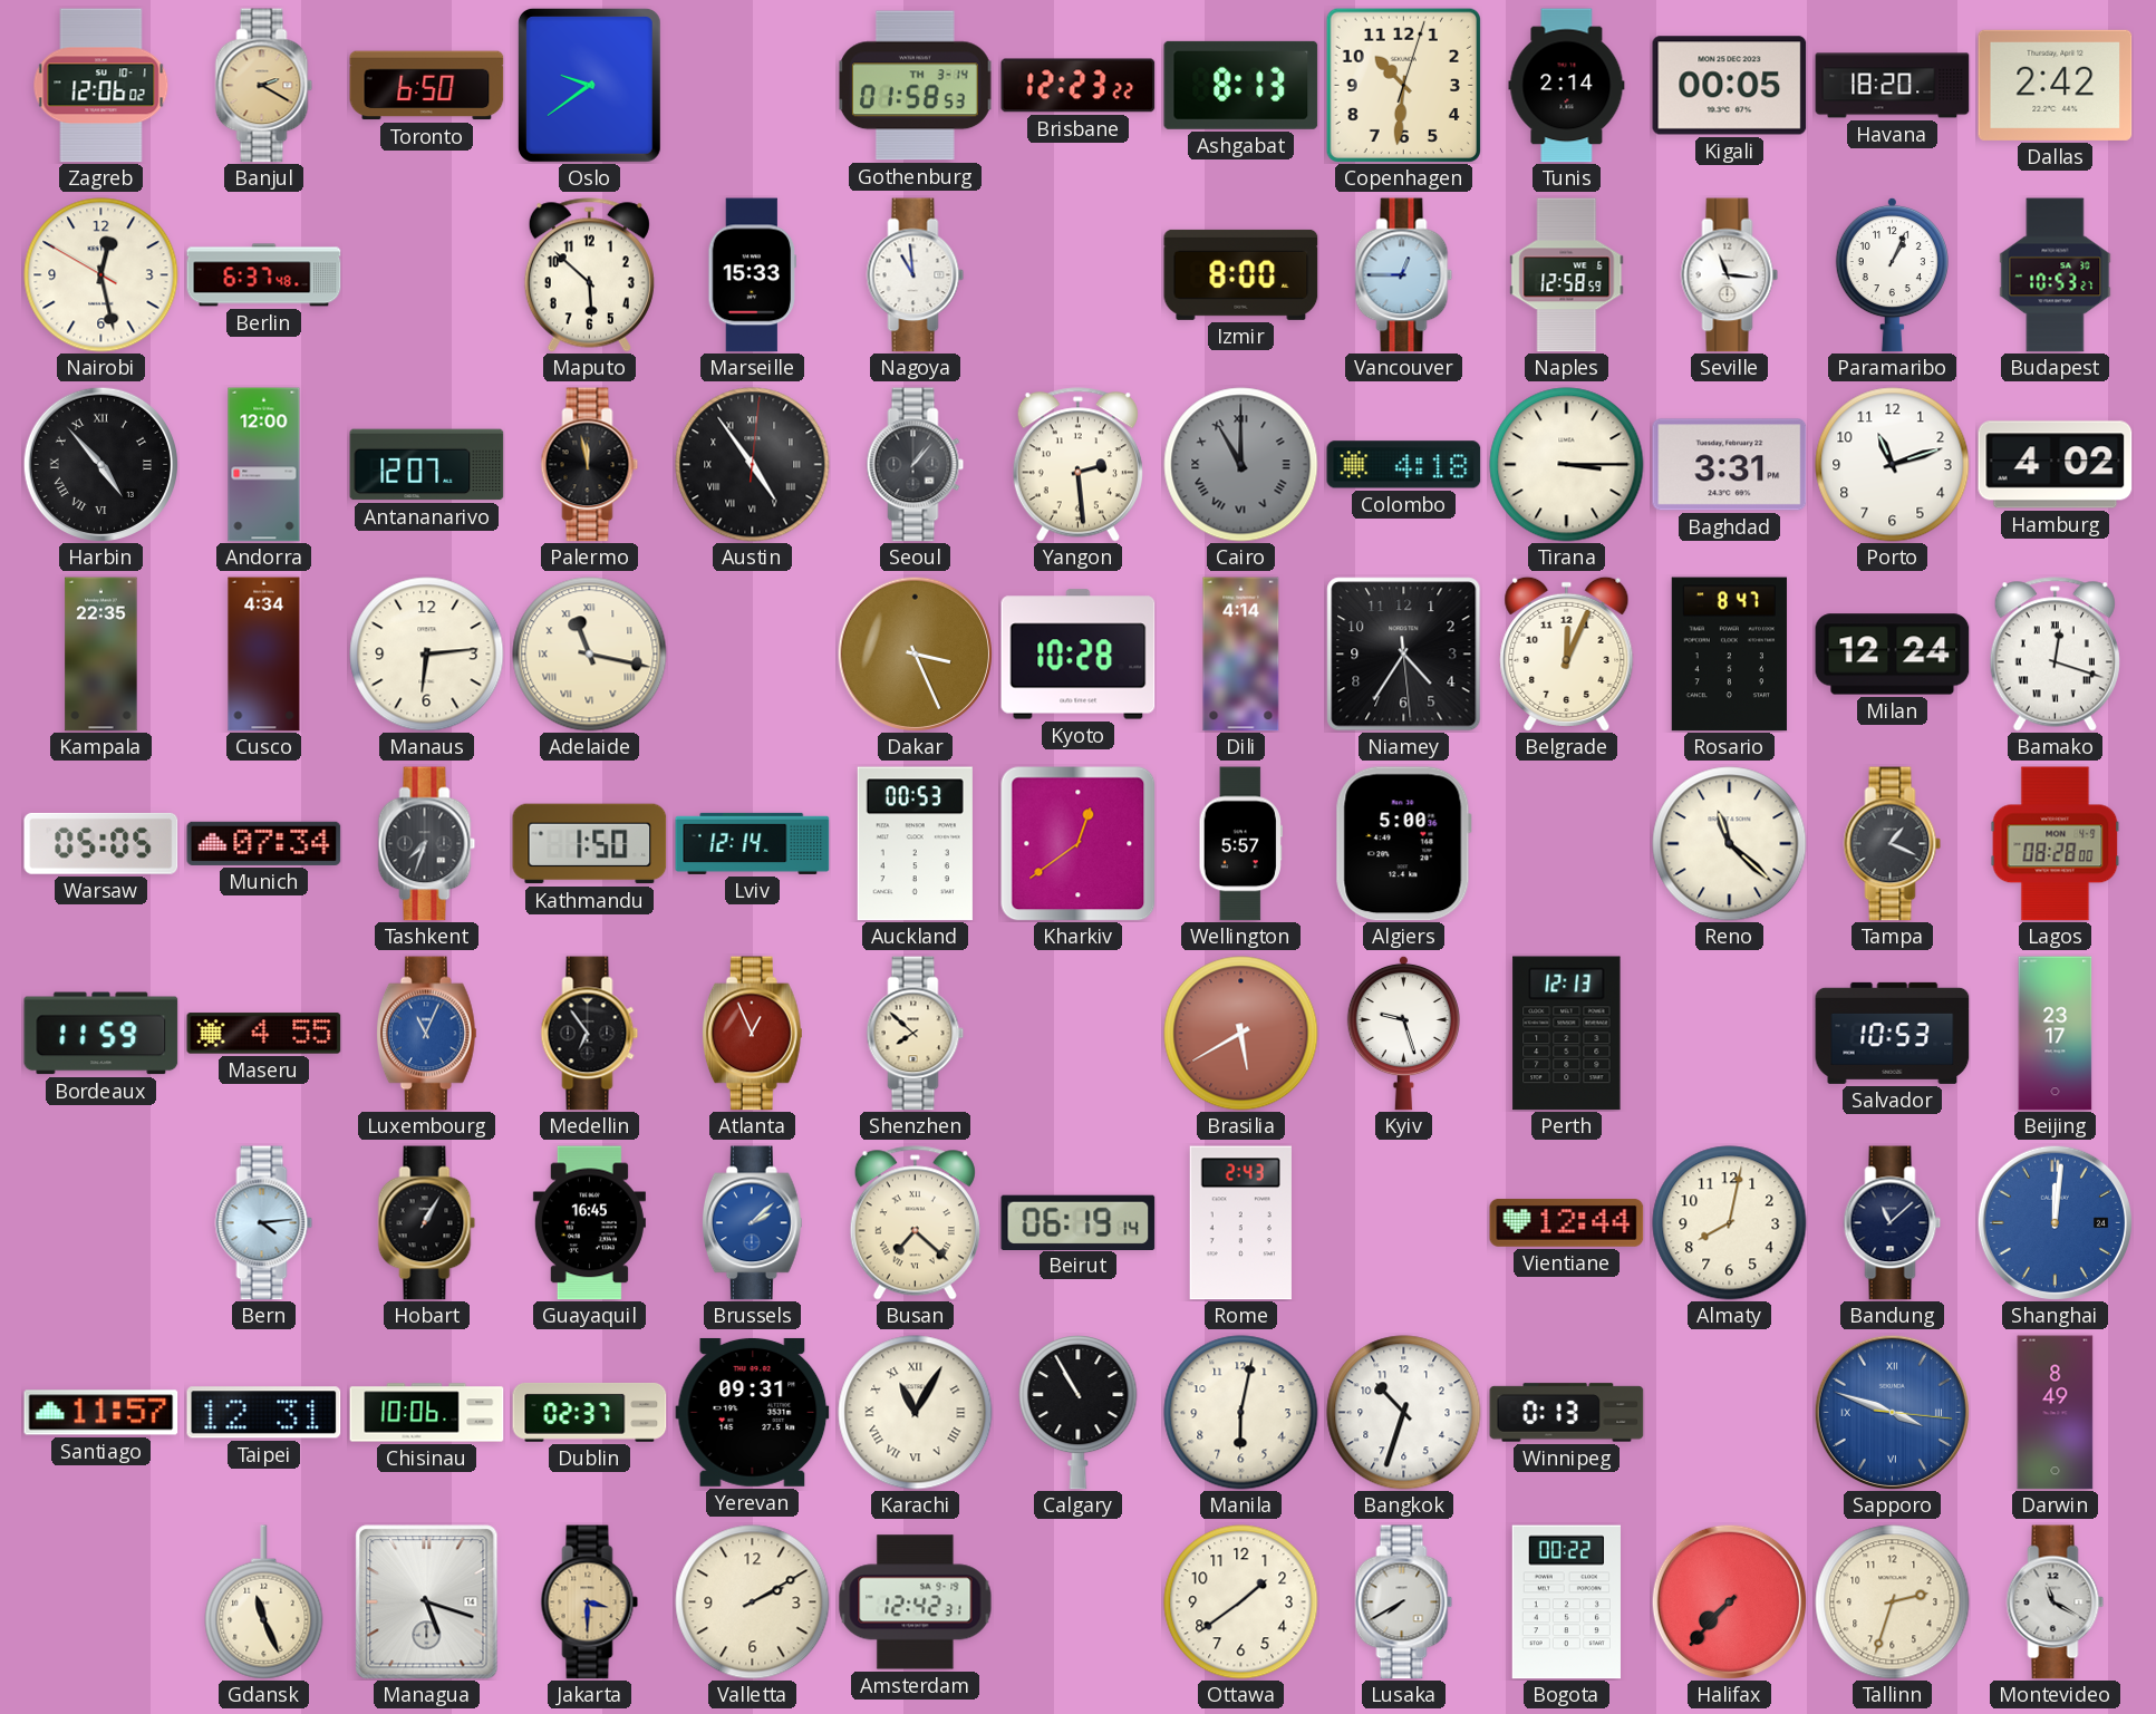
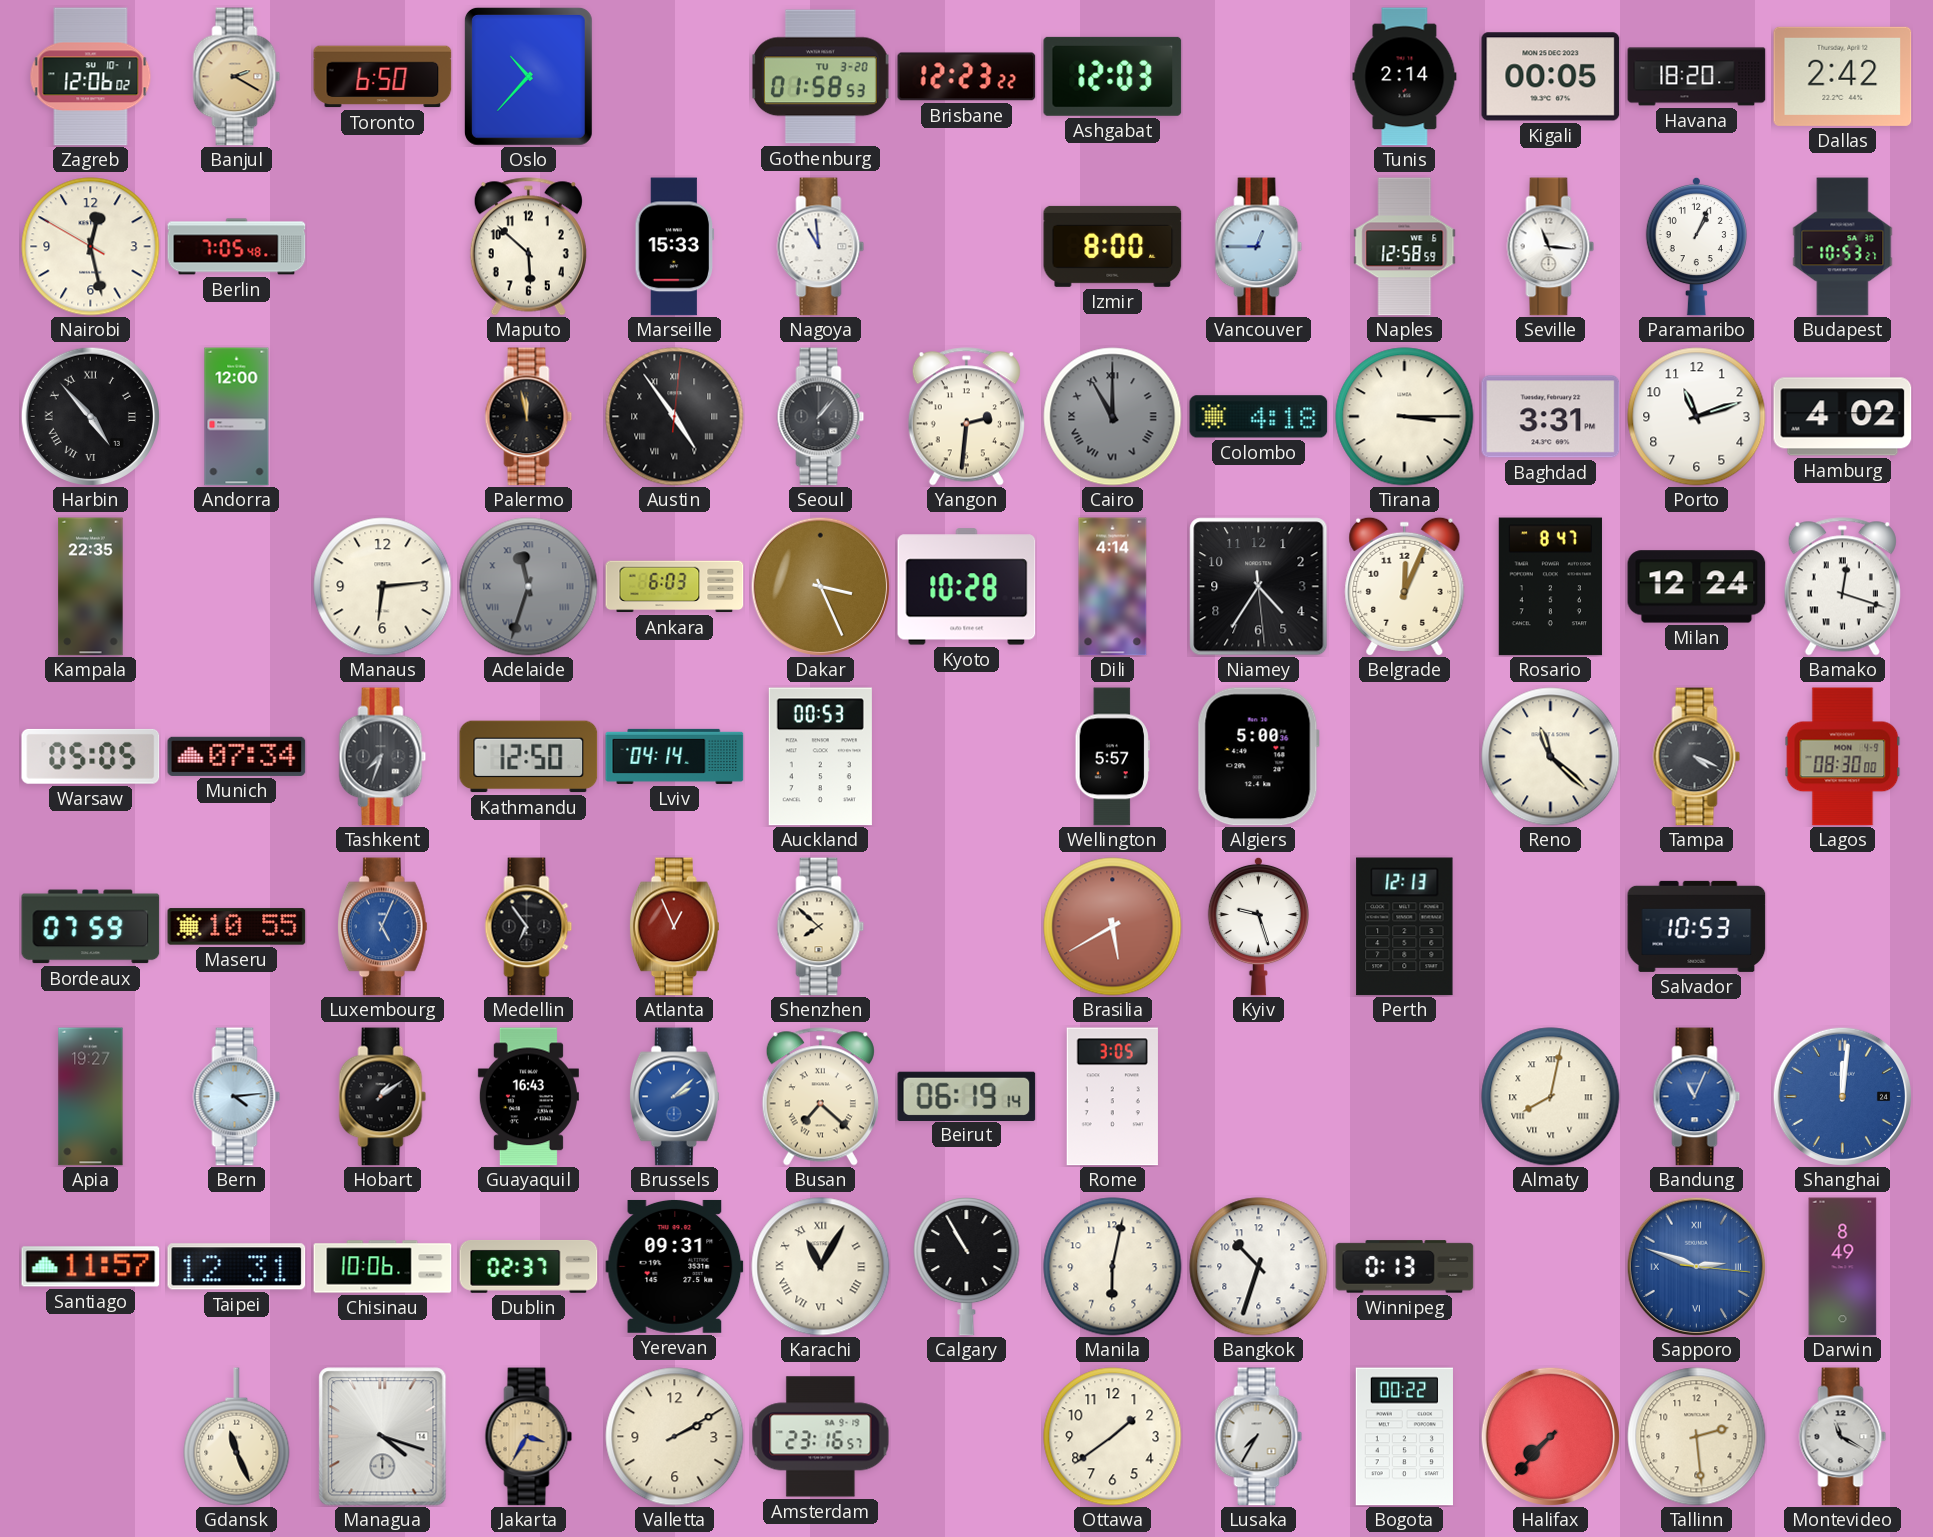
Oslo: 9:39 -> 10:37 (528, 76)
Gothenburg date: TH 3-14 -> TU 3-20 (820, 77)
Ashgabat: 8:13 -> 12:03 (1113, 76)
Copenhagen: 10:31 -> none (1403, 85)
Berlin: 6:37 -> 7:05 (237, 247)
Antananarivo: 12:07 -> none (427, 465)
Yangon: 2:29 -> 2:31 (966, 417)
Cusco: 4:34 -> none (264, 655)
Adelaide: 11:17 -> 11:33 (529, 587)
Adelaide dial: cream -> grey (529, 587)
Ankara: none -> 6:03 (675, 587)
Kathmandu: 1:50 -> 12:50 (529, 757)
Lviv: 12:14 -> 04:14 (675, 756)
Kharkiv: 12:39 -> none (1079, 844)
Tampa: 1:19 -> 4:19 (1697, 757)
Lagos: 08:28 -> 08:30 (1843, 757)
Bordeaux: 11:59 -> 07:59 (91, 927)
Maseru: 4:55 -> 10:55 (237, 927)
Luxembourg: 11:04 -> 5:04 (382, 927)
Beijing: 23:17 -> none (2056, 1034)
Apia: none -> 19:27 (91, 1097)
Hobart: 1:05 -> 1:09 (383, 1097)
Guayaquil: 16:45 -> 16:43 (528, 1097)
Rome: 2:43 -> 3:05 (1112, 1097)
Vientiane: 12:44 -> none (1567, 1223)
Almaty numerals: Arabic -> Roman (1551, 1097)
Bandung: 11:08 -> 11:04 (1697, 1097)
Bandung dial: navy -> blue (1697, 1097)
Sapporo: 3:48 -> 2:48 (1696, 1266)
Managua: 5:18 -> 4:18 (383, 1437)
Jakarta: 3:30 -> 3:35 (529, 1437)
Amsterdam: 12:42 -> 23:16 (821, 1437)
Lusaka: 7:40 -> 7:35 (1259, 1437)
Tallinn: 2:33 -> 2:29 (1697, 1437)
